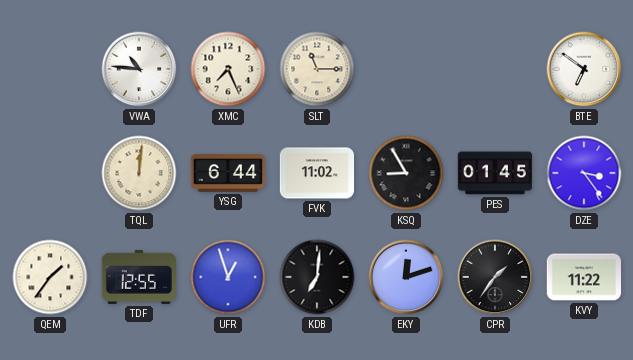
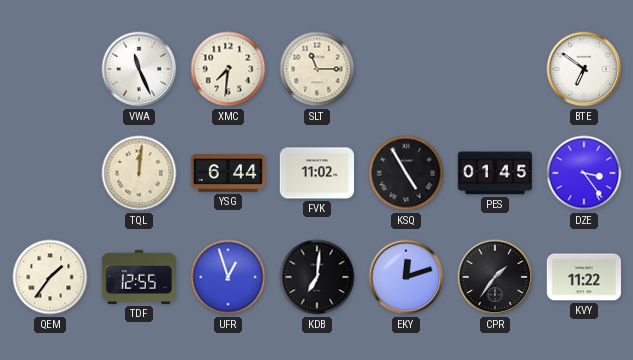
VWA: 10:46 -> 11:26 (139, 69)
XMC: 7:26 -> 7:31 (228, 69)
KSQ: 8:55 -> 4:55 (406, 173)
